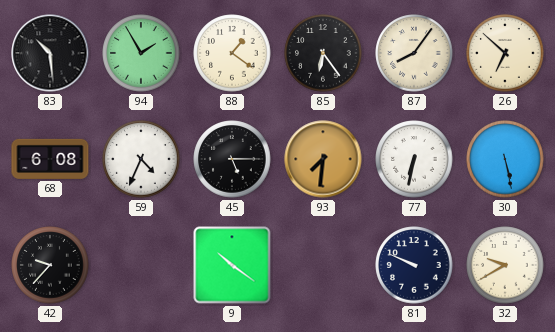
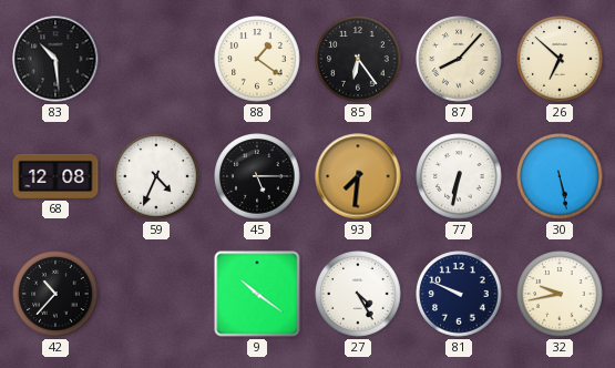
94: 1:55 -> none (141, 53)
87: 8:06 -> 8:07 (459, 59)
68: 6:08 -> 12:08 (55, 176)
42: 9:37 -> 10:37 (55, 294)
27: none -> 4:25 (358, 294)
32: 9:40 -> 9:43 (560, 294)
